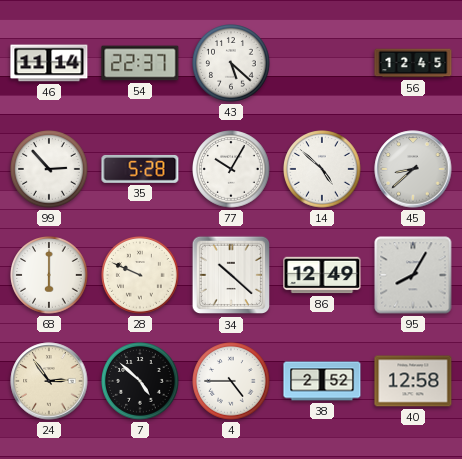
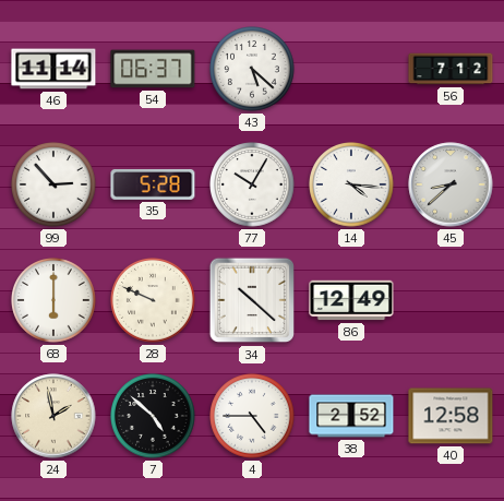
54: 22:37 -> 06:37 (153, 69)
56: 12:45 -> 7:12 (451, 69)
14: 4:52 -> 4:16 (351, 184)
95: 8:05 -> none (413, 275)
24: 2:54 -> 1:58 (53, 416)
